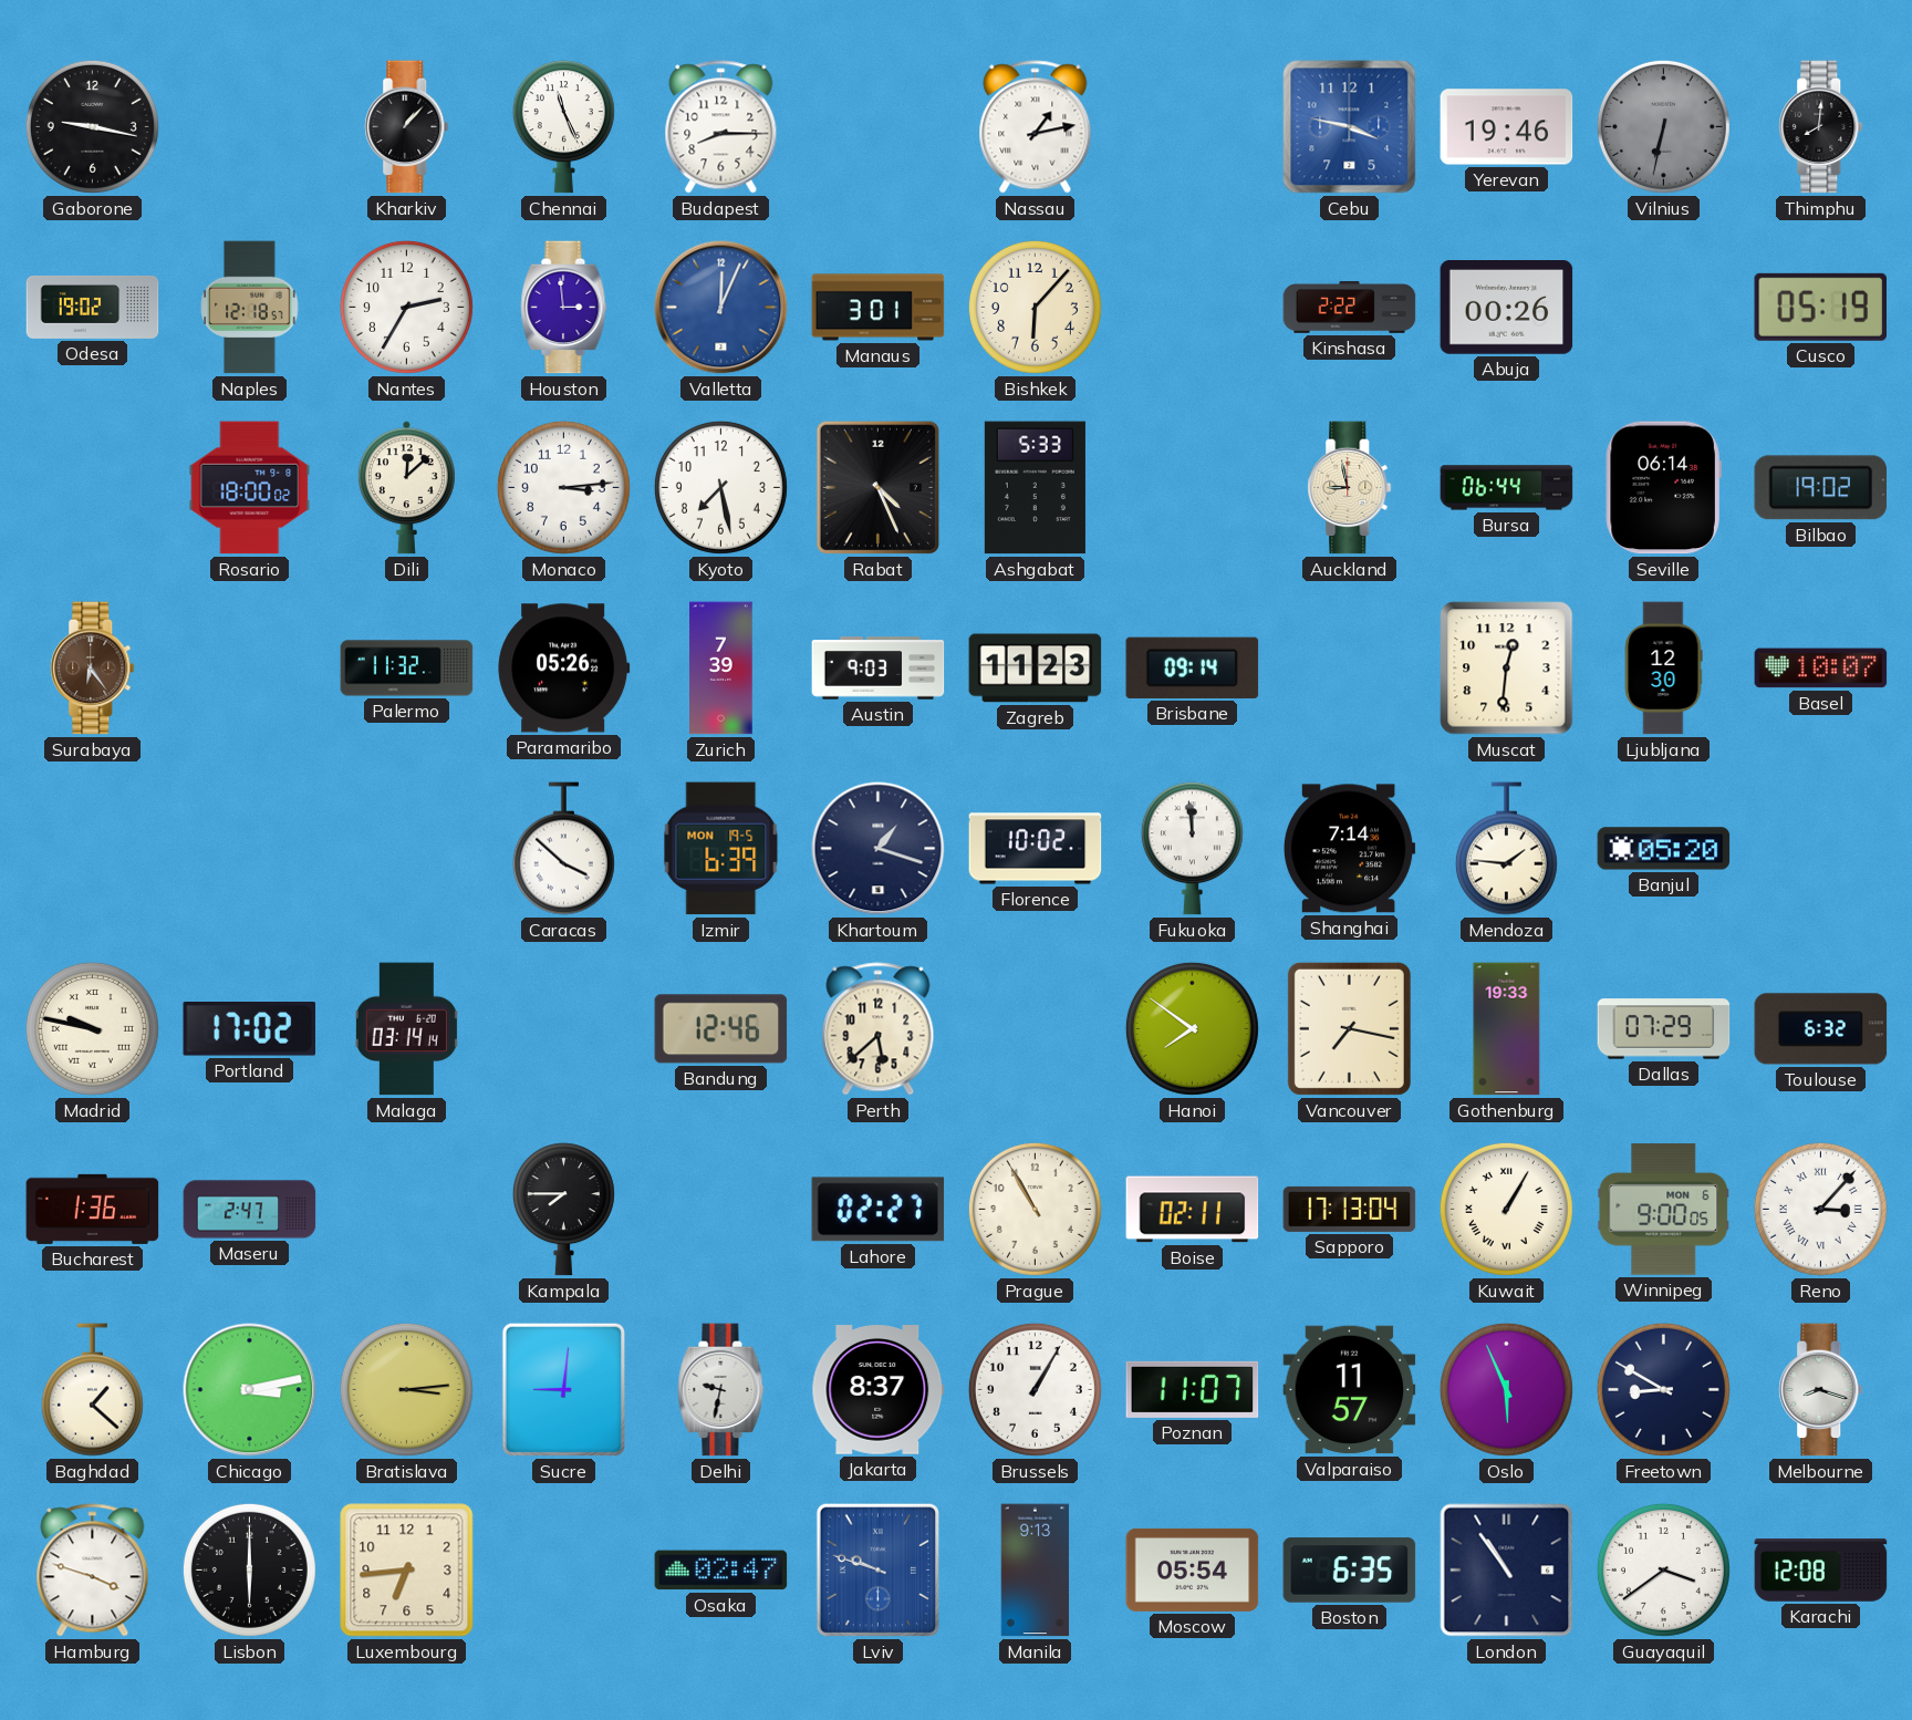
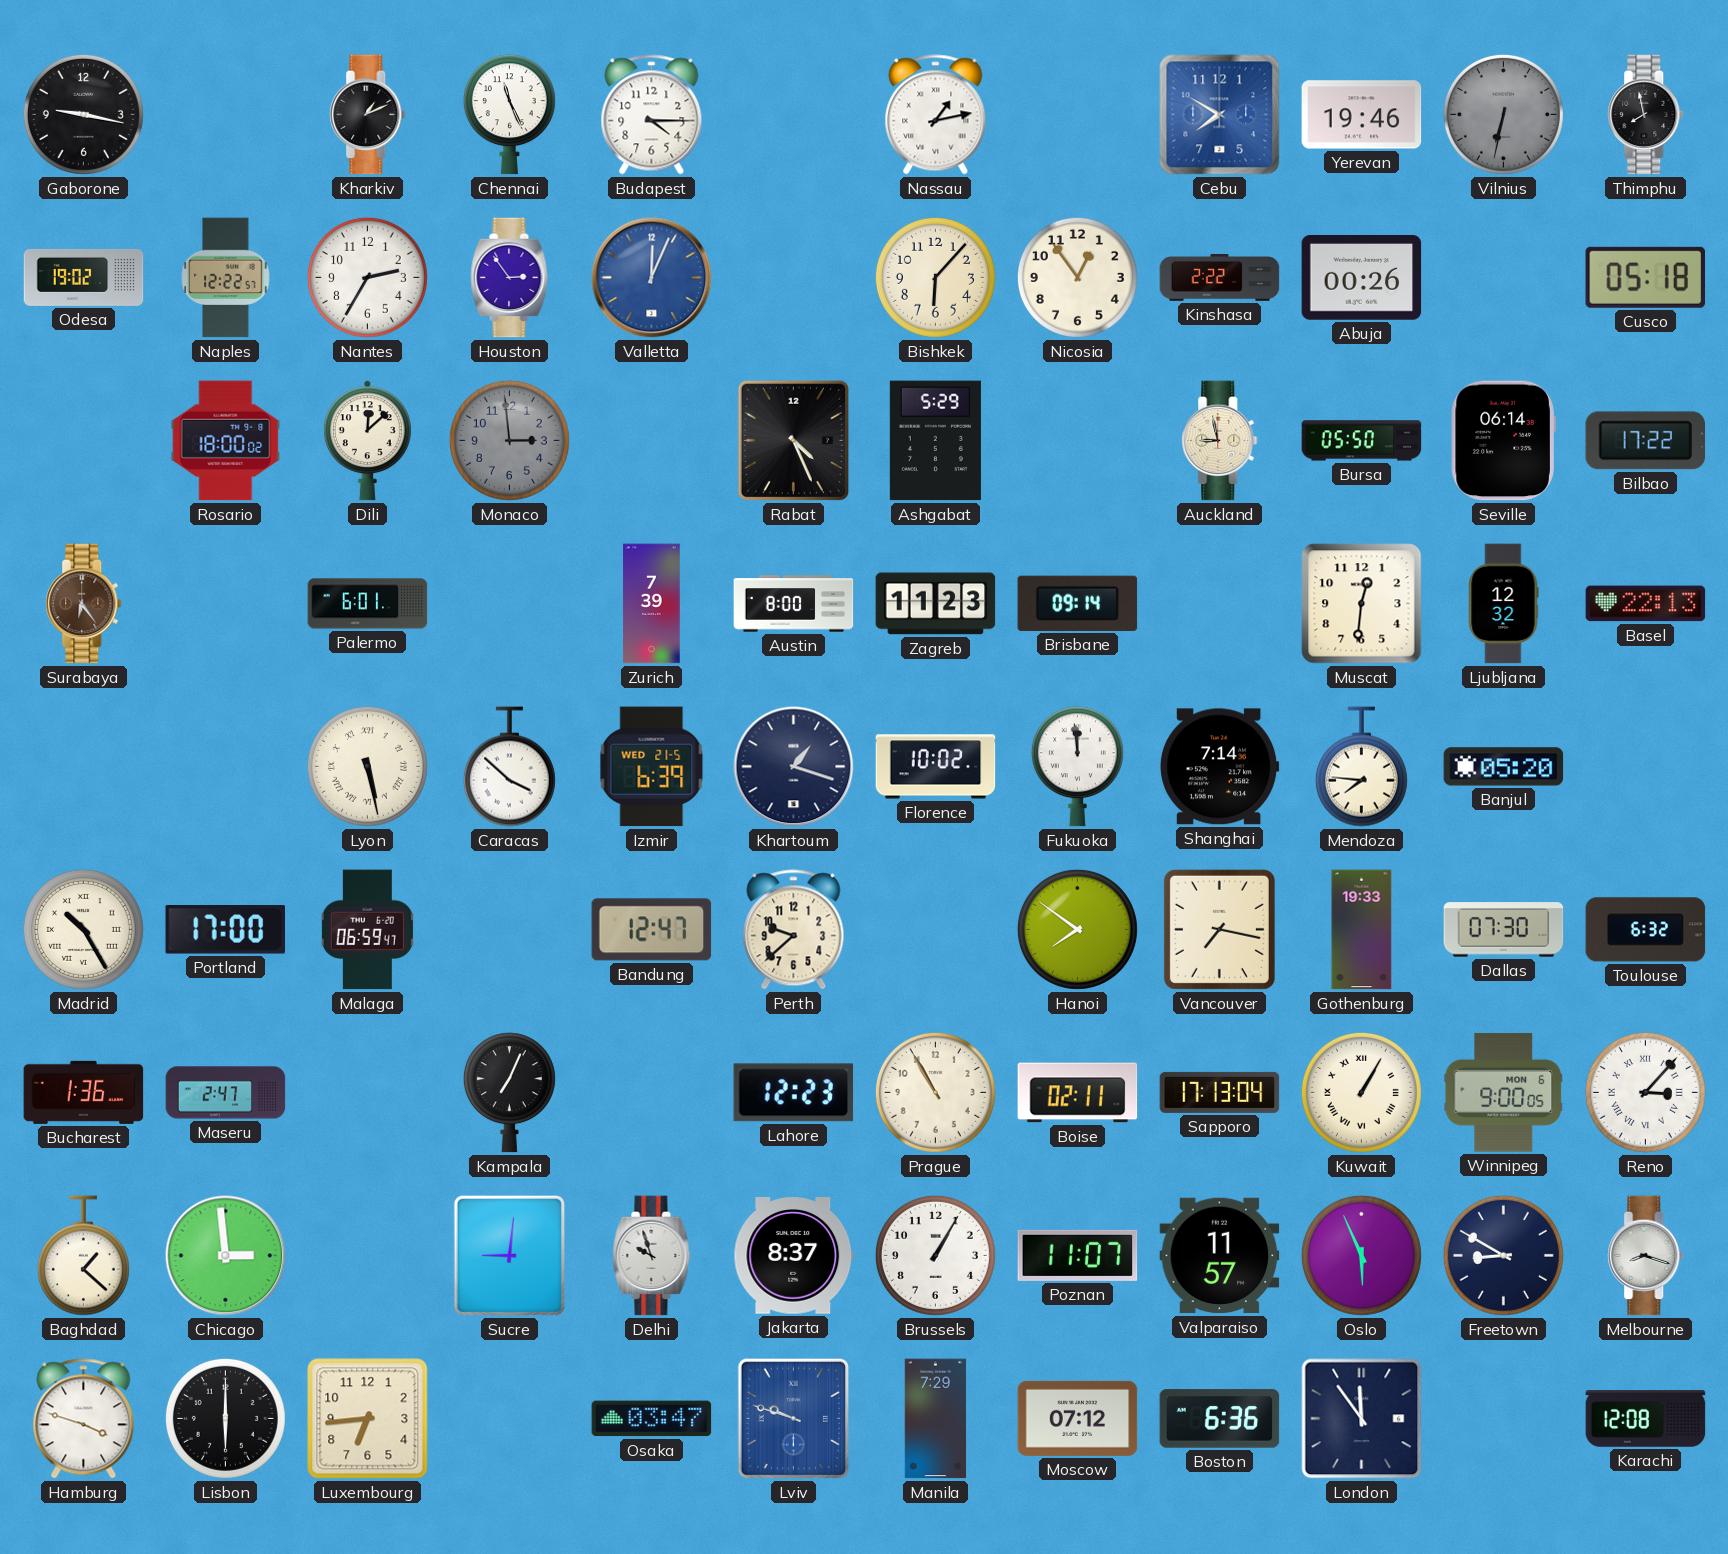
Kharkiv: 1:07 -> 1:11 (368, 115)
Budapest: 8:15 -> 4:15 (652, 115)
Cebu: 3:47 -> 7:50 (1220, 115)
Thimphu: 8:01 -> 7:58 (1646, 115)
Naples: 12:18 -> 12:22 (226, 278)
Houston: 2:59 -> 2:54 (510, 278)
Manaus: 3:01 -> none (879, 308)
Nicosia: none -> 12:54 (1077, 277)
Cusco: 05:19 -> 05:18 (1645, 277)
Monaco: 3:14 -> 2:59 (509, 440)
Monaco dial: white -> grey (509, 440)
Kyoto: 7:28 -> none (720, 487)
Ashgabat: 5:33 -> 5:29 (935, 441)
Bursa: 06:44 -> 05:50 (1362, 441)
Bilbao: 19:02 -> 17:22 (1646, 441)
Palermo: 11:32 -> 6:01 (368, 604)
Paramaribo: 05:26 -> none (564, 669)
Austin: 9:03 -> 8:00 (794, 604)
Ljubljana: 12:30 -> 12:32 (1503, 604)
Basel: 10:07 -> 22:13 (1646, 604)
Lyon: none -> 5:28 (367, 766)
Izmir date: MON 19-5 -> WED 21-5 (652, 767)
Mendoza: 1:46 -> 7:46 (1361, 767)
Madrid: 9:47 -> 10:25 (83, 929)
Portland: 17:02 -> 17:00 (225, 930)
Malaga: 03:14 -> 06:59 (367, 930)
Bandung: 12:46 -> 12:47 (652, 930)
Perth: 5:38 -> 9:38 (794, 930)
Dallas: 07:29 -> 07:30 (1504, 930)
Kampala: 7:45 -> 7:04 (509, 1093)
Lahore: 02:27 -> 12:23 (794, 1093)
Chicago: 3:13 -> 2:59 (226, 1256)
Bratislava: 3:14 -> none (406, 1389)
Delhi: 9:32 -> 9:57 (652, 1256)
Osaka: 02:47 -> 03:47 (652, 1419)
Manila: 9:13 -> 7:29 (936, 1419)
Moscow: 05:54 -> 07:12 (1078, 1418)
Boston: 6:35 -> 6:36 (1220, 1419)
London: 10:54 -> 11:54 (1362, 1419)
Guayaquil: 3:39 -> none (1663, 1569)
